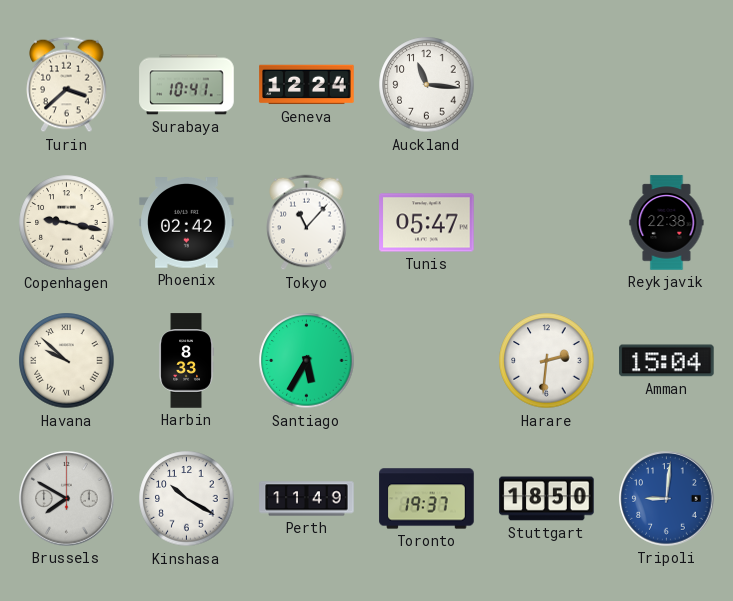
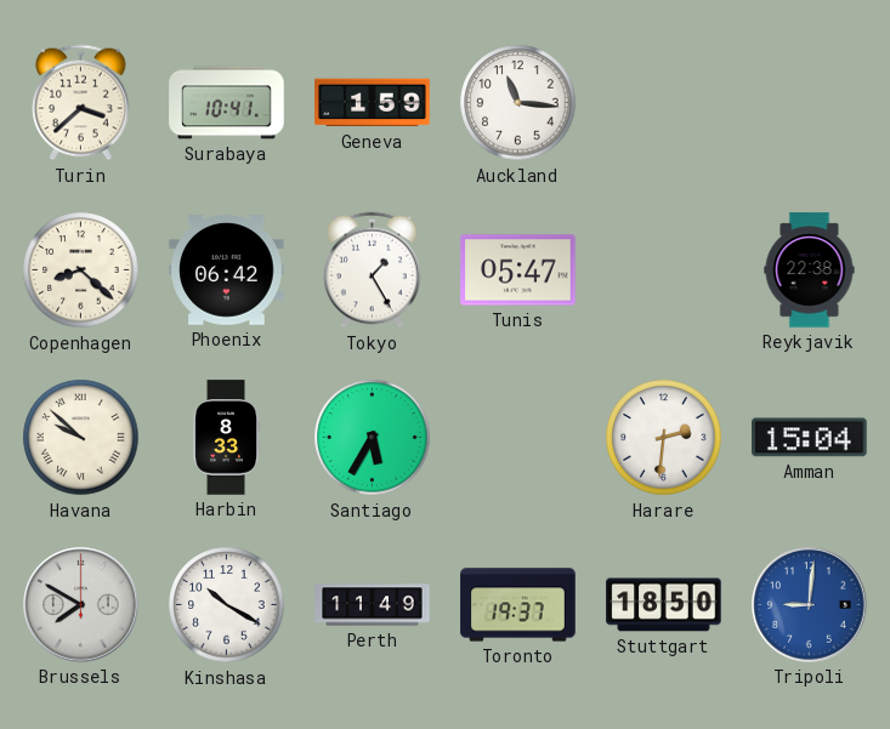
Geneva: 12:24 -> 1:59 (373, 103)
Copenhagen: 9:17 -> 8:22 (81, 270)
Phoenix: 02:42 -> 06:42 (227, 270)
Tokyo: 11:07 -> 1:25 (373, 270)
